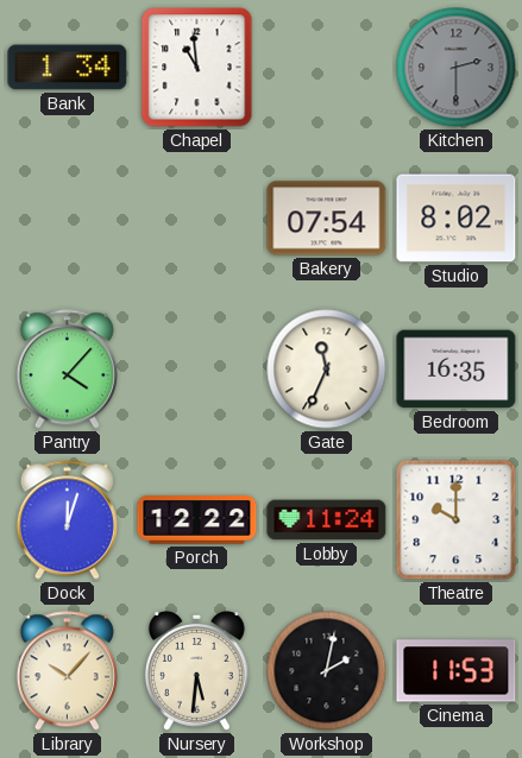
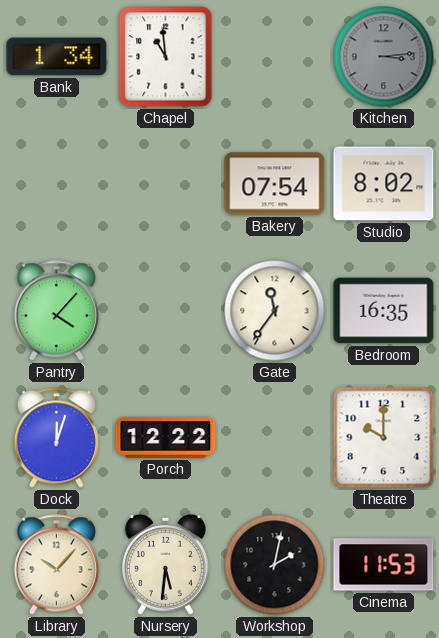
Kitchen: 2:30 -> 3:14 (384, 57)
Gate: 11:34 -> 11:36 (275, 311)
Lobby: 11:24 -> none (327, 520)
